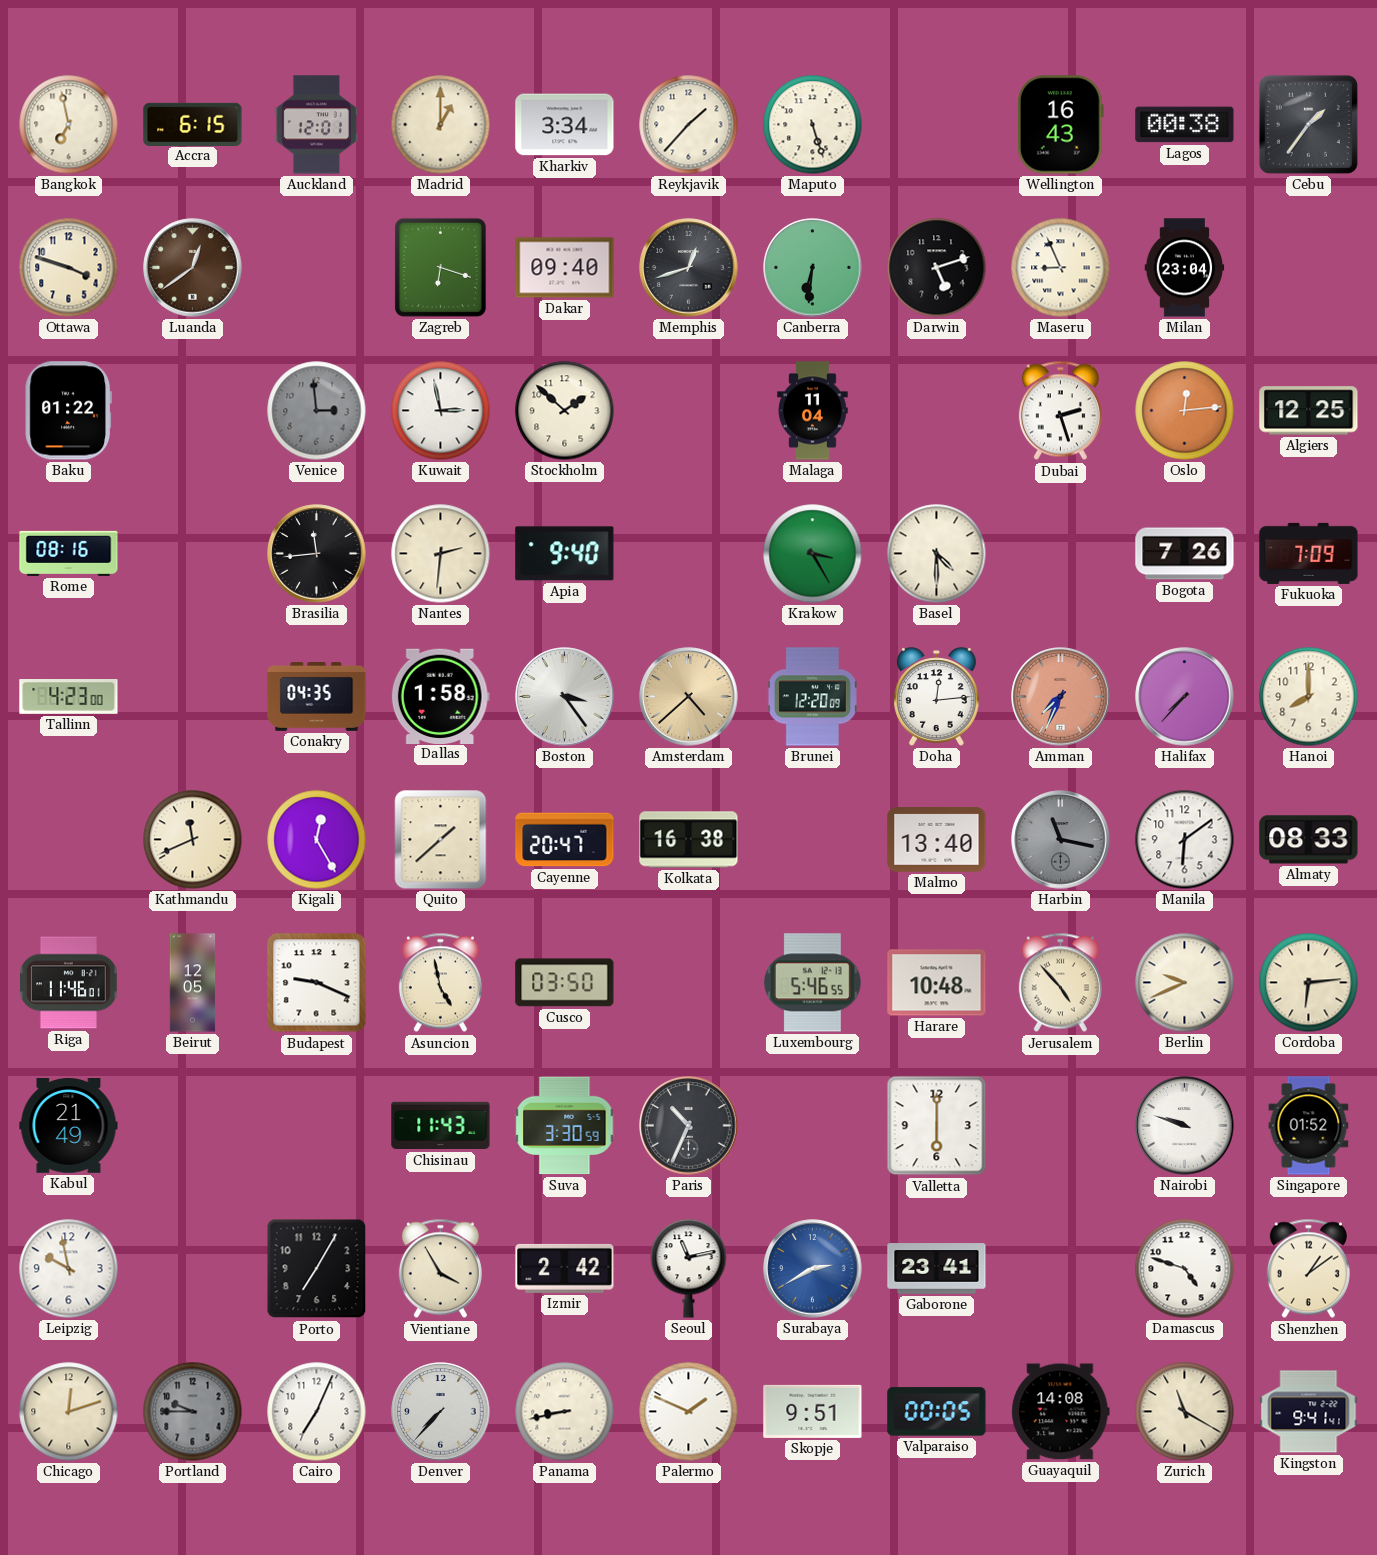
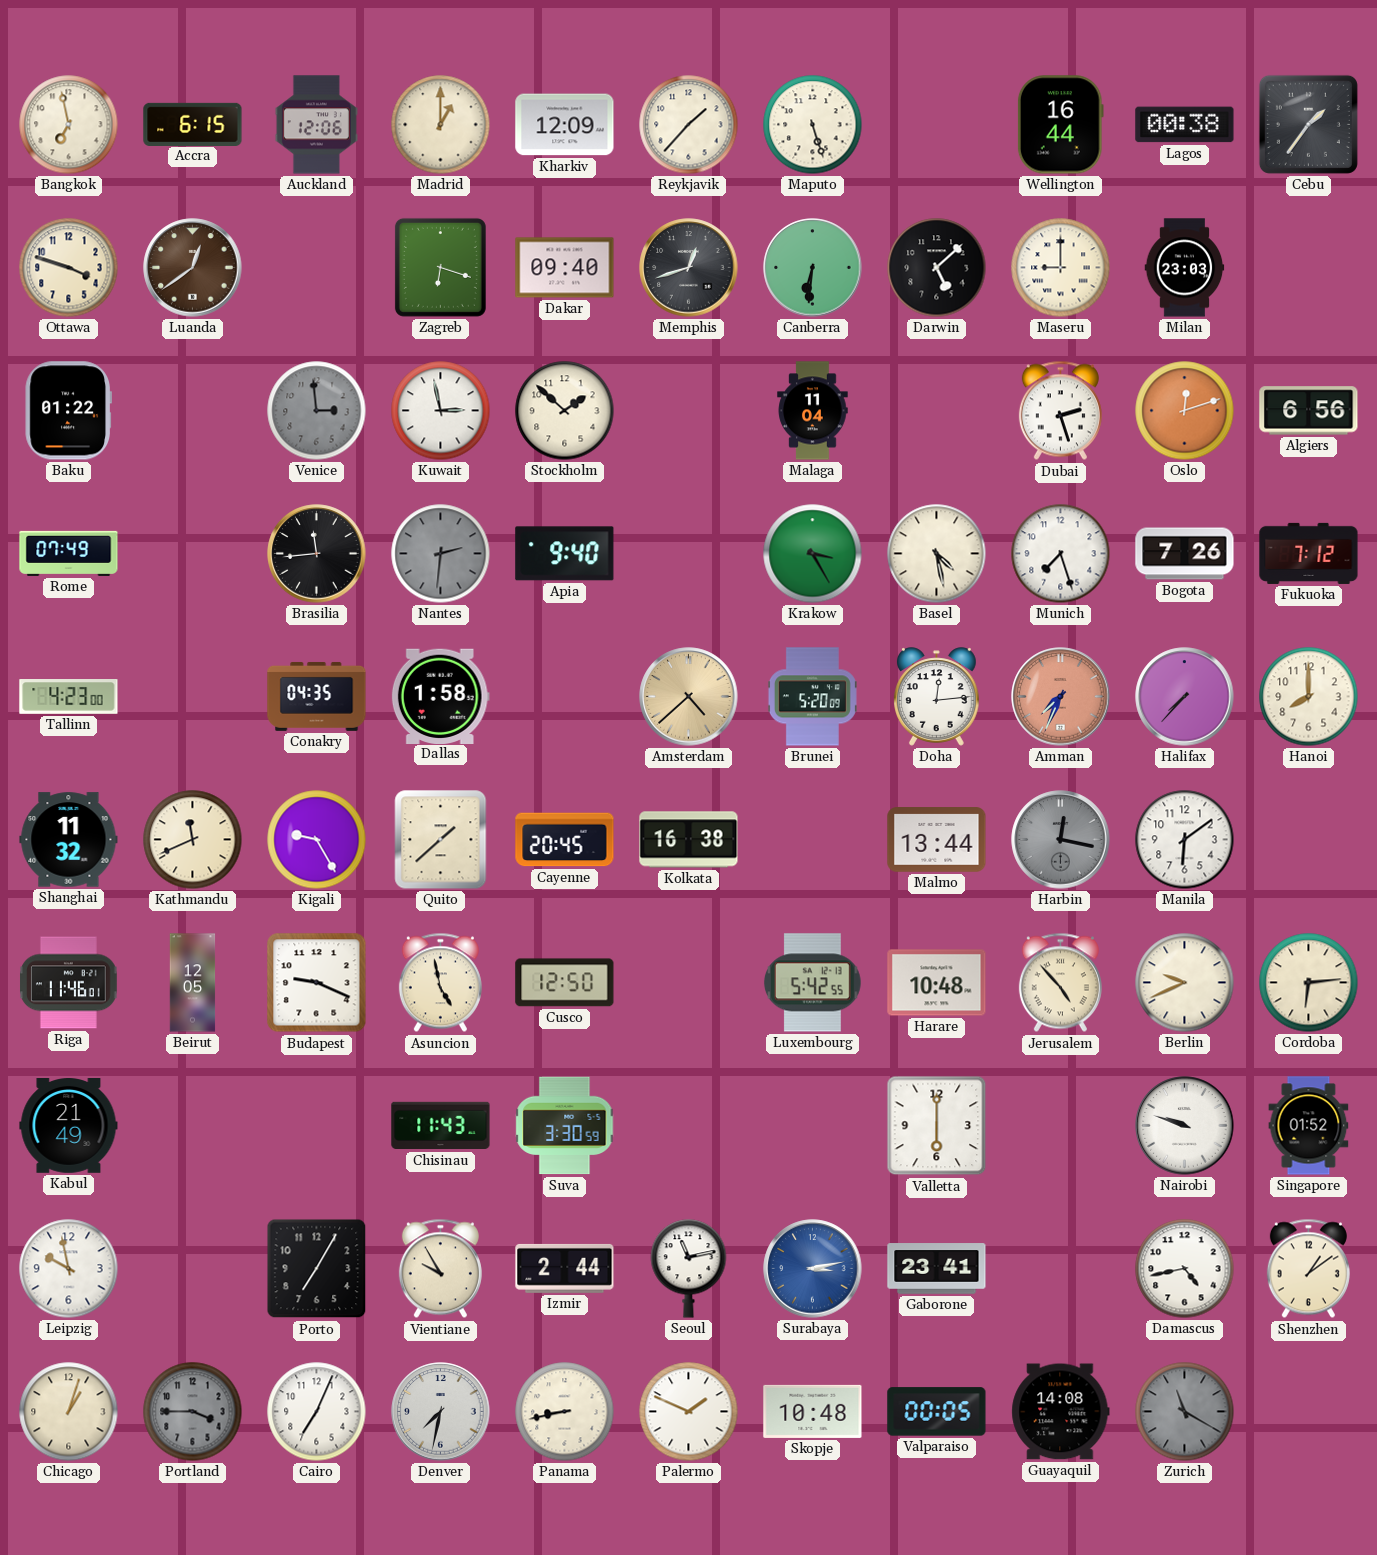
Auckland: 12:01 -> 12:06 (316, 125)
Kharkiv: 3:34 -> 12:09 (565, 125)
Wellington: 16:43 -> 16:44 (1060, 125)
Darwin: 5:12 -> 5:08 (937, 268)
Maseru: 8:56 -> 9:00 (1061, 268)
Milan: 23:04 -> 23:03 (1185, 268)
Oslo: 12:14 -> 12:12 (1185, 411)
Algiers: 12:25 -> 6:56 (1309, 411)
Rome: 08:16 -> 07:49 (69, 553)
Nantes dial: cream -> grey (441, 554)
Basel: 4:30 -> 4:28 (937, 554)
Munich: none -> 7:27 (1061, 554)
Fukuoka: 7:09 -> 7:12 (1309, 553)
Boston: 3:24 -> none (565, 697)
Brunei: 12:20 -> 5:20 (812, 697)
Shanghai: none -> 11:32 (69, 840)
Kigali: 12:25 -> 9:25 (317, 840)
Cayenne: 20:47 -> 20:45 (565, 840)
Malmo: 13:40 -> 13:44 (937, 840)
Harbin: 11:17 -> 12:17 (1061, 840)
Almaty: 08:33 -> none (1309, 840)
Cusco: 03:50 -> 12:50 (565, 983)
Luxembourg: 5:46 -> 5:42 (812, 983)
Paris: 10:34 -> none (689, 1126)
Vientiane: 3:55 -> 9:55 (440, 1269)
Izmir: 2:42 -> 2:44 (565, 1268)
Surabaya: 2:40 -> 3:13 (813, 1269)
Damascus: 4:48 -> 4:43 (1185, 1269)
Chicago: 12:12 -> 1:03 (69, 1412)
Portland: 9:45 -> 3:45 (193, 1412)
Denver: 7:37 -> 7:32 (441, 1412)
Skopje: 9:51 -> 10:48 (813, 1411)
Zurich dial: cream -> grey (1185, 1412)
Kingston: 9:41 -> none (1309, 1412)
